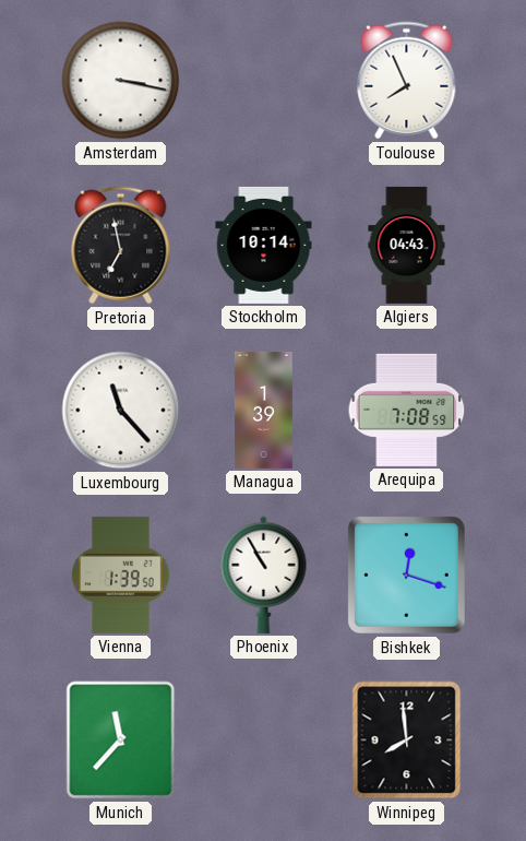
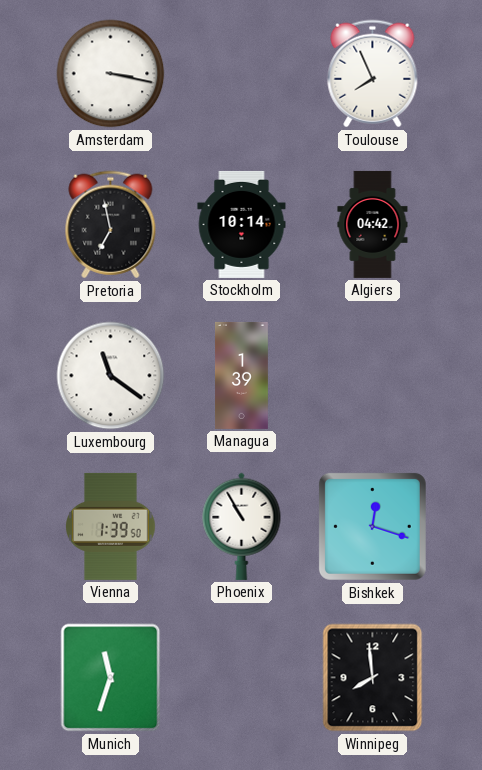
Algiers: 04:43 -> 04:42 (373, 224)
Luxembourg: 11:23 -> 11:21 (111, 376)
Arequipa: 7:08 -> none (407, 410)
Munich: 11:37 -> 11:33 (111, 678)
